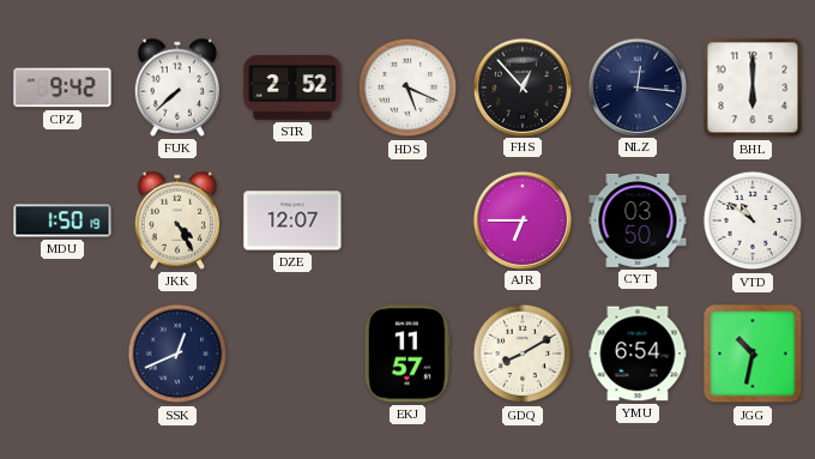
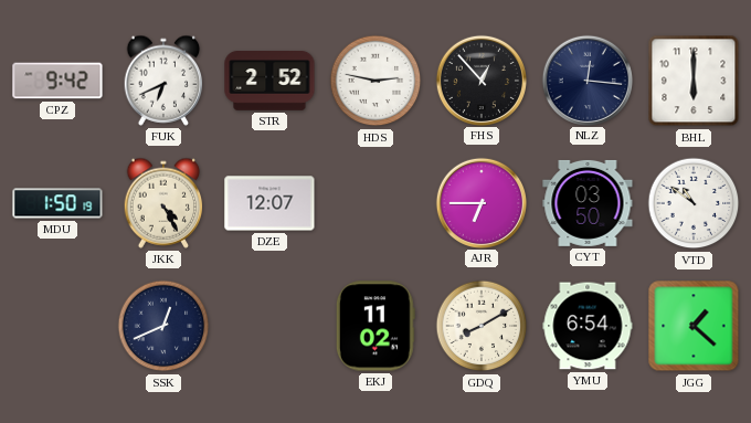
FUK: 7:38 -> 6:41 (163, 81)
HDS: 5:19 -> 2:47 (375, 81)
EKJ: 11:57 -> 11:02 (375, 326)
JGG: 10:32 -> 1:22 (694, 326)
